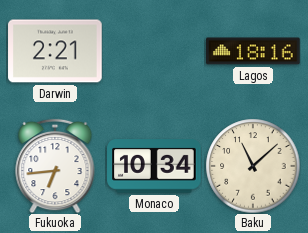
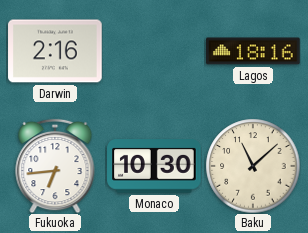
Darwin: 2:21 -> 2:16 (55, 51)
Monaco: 10:34 -> 10:30 (154, 167)
